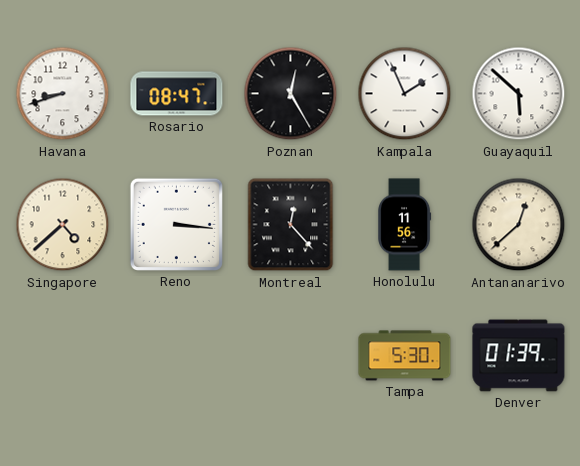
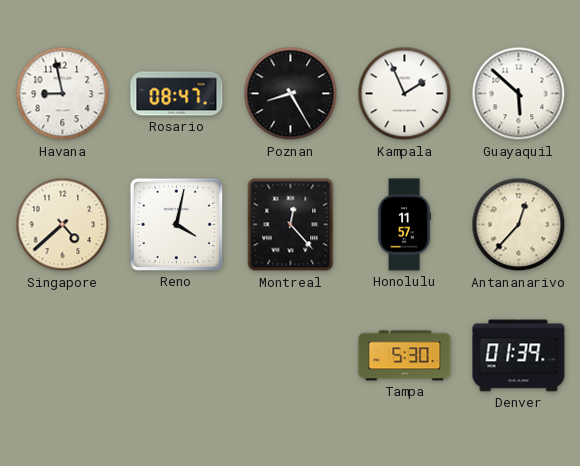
Havana: 8:42 -> 8:58 (63, 94)
Poznan: 12:25 -> 8:25 (291, 94)
Reno: 3:16 -> 4:02 (176, 224)
Honolulu: 11:56 -> 11:57 (405, 225)
Antananarivo: 12:38 -> 12:37 (519, 225)
